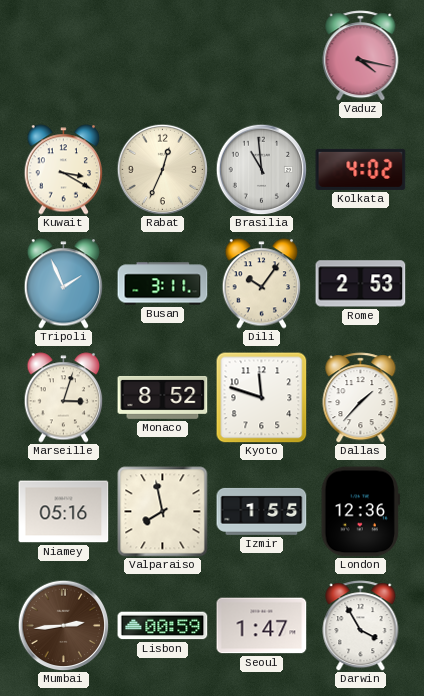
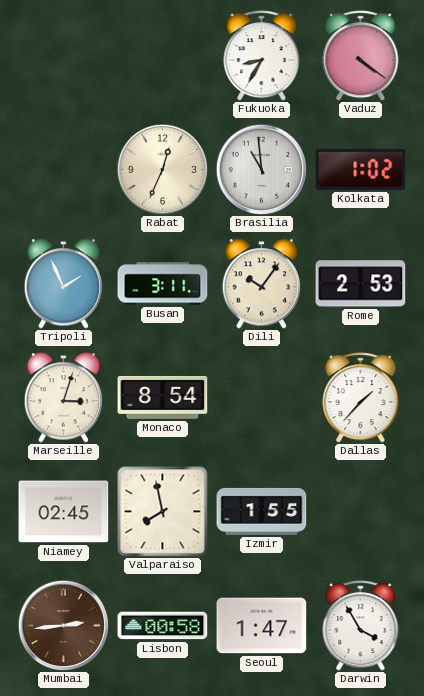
Fukuoka: none -> 8:35 (262, 56)
Vaduz: 4:17 -> 4:21 (361, 56)
Kuwait: 3:20 -> none (64, 170)
Kolkata: 4:02 -> 1:02 (361, 169)
Monaco: 8:52 -> 8:54 (163, 397)
Kyoto: 11:48 -> none (262, 398)
Niamey: 05:16 -> 02:45 (64, 512)
London: 12:36 -> none (360, 512)
Lisbon: 00:59 -> 00:58 (163, 626)
